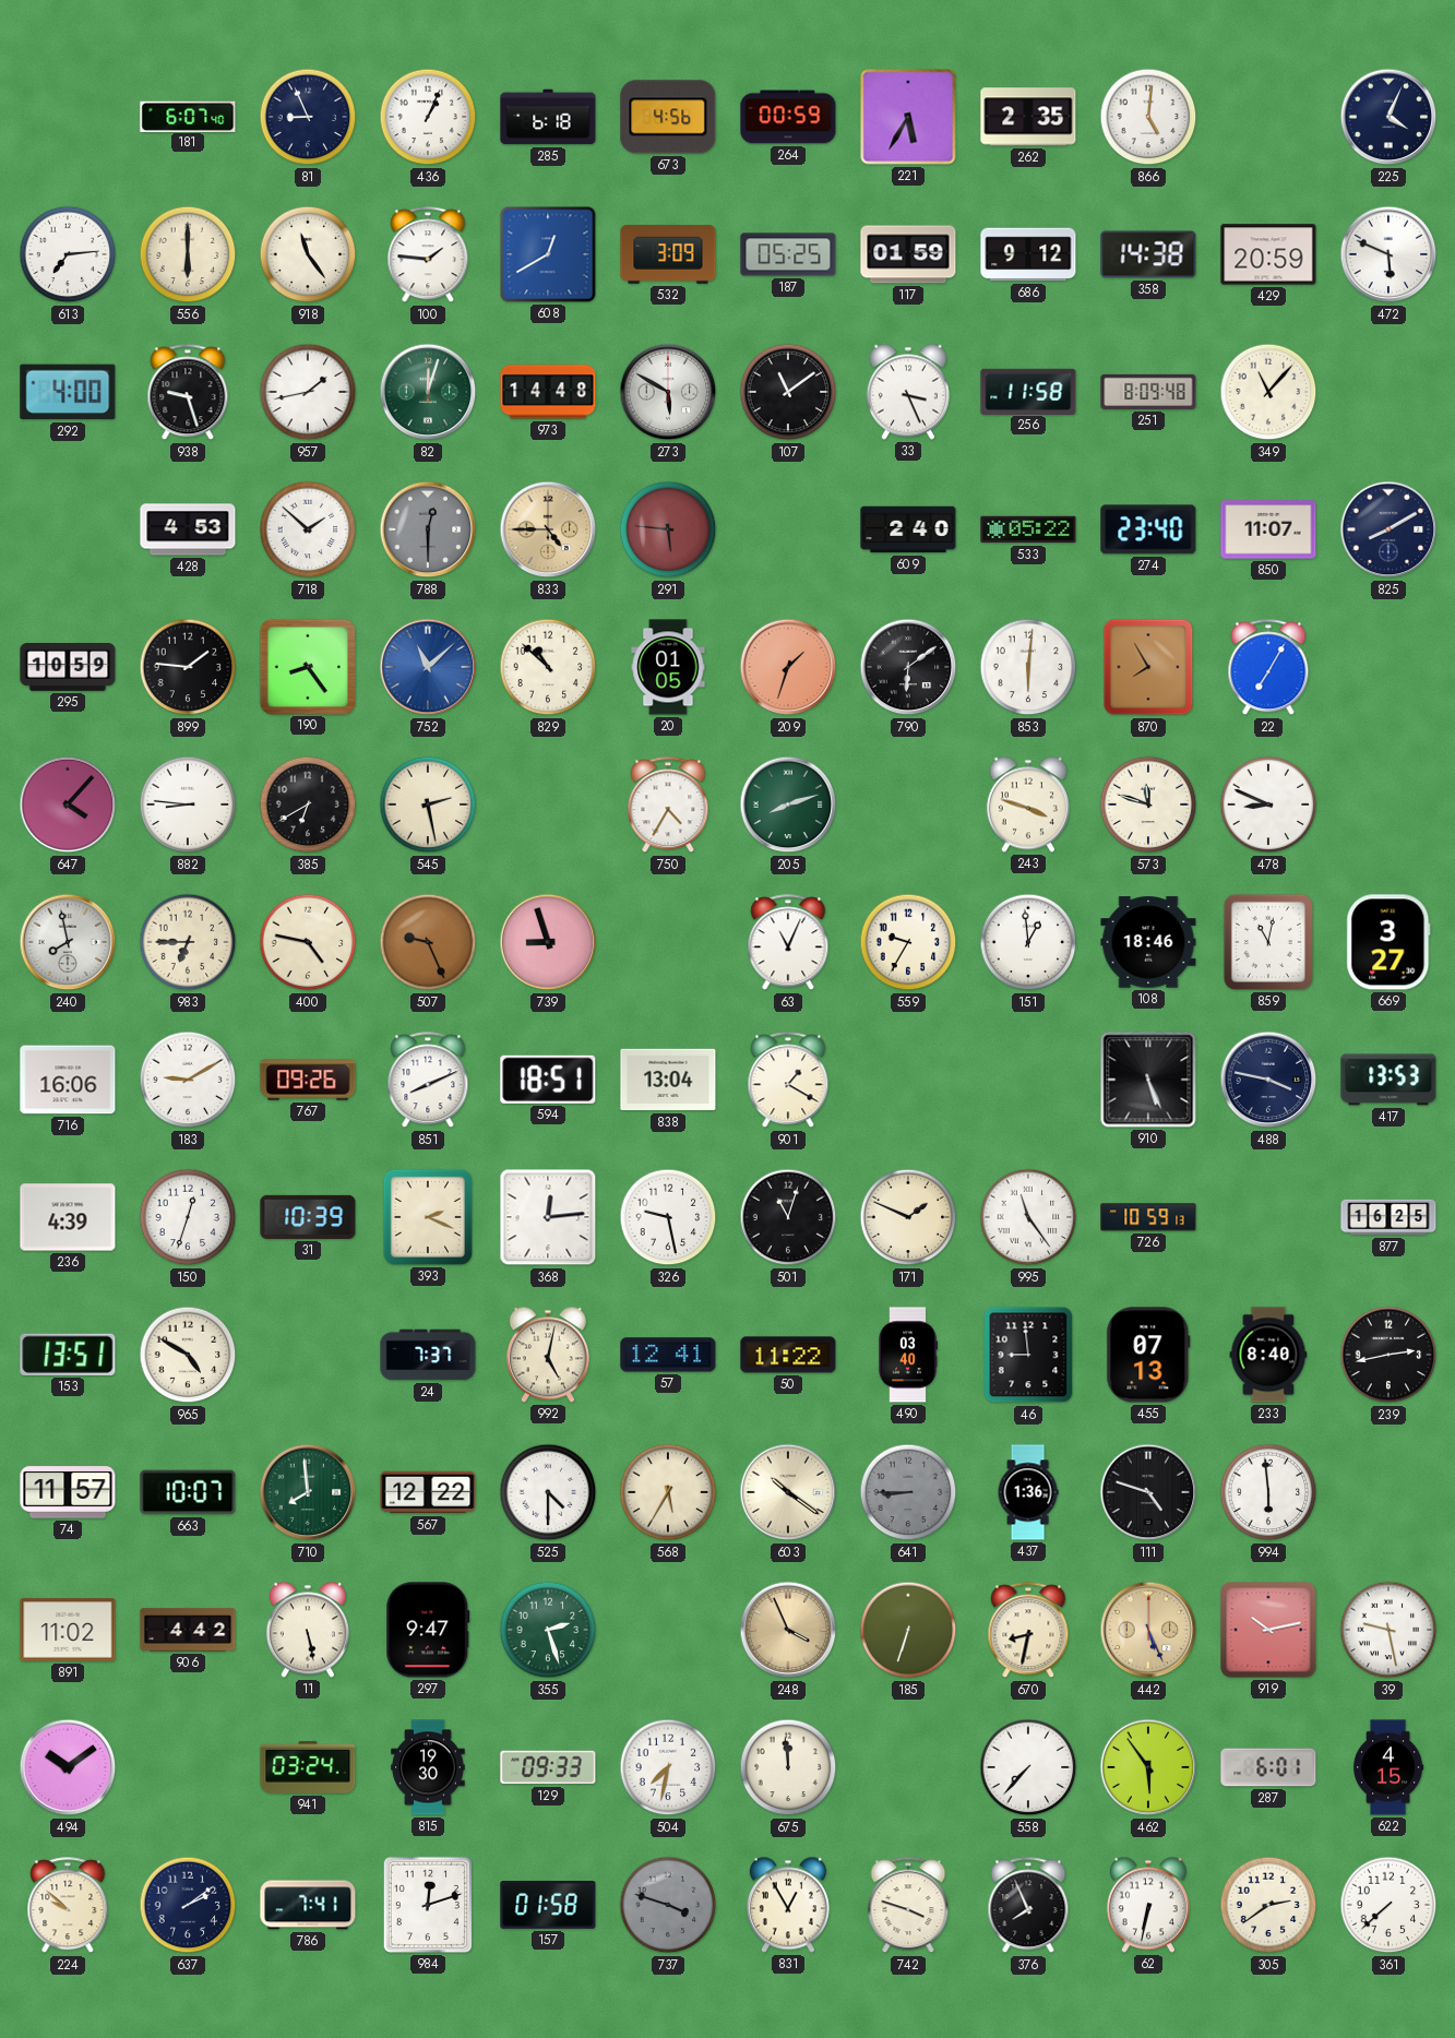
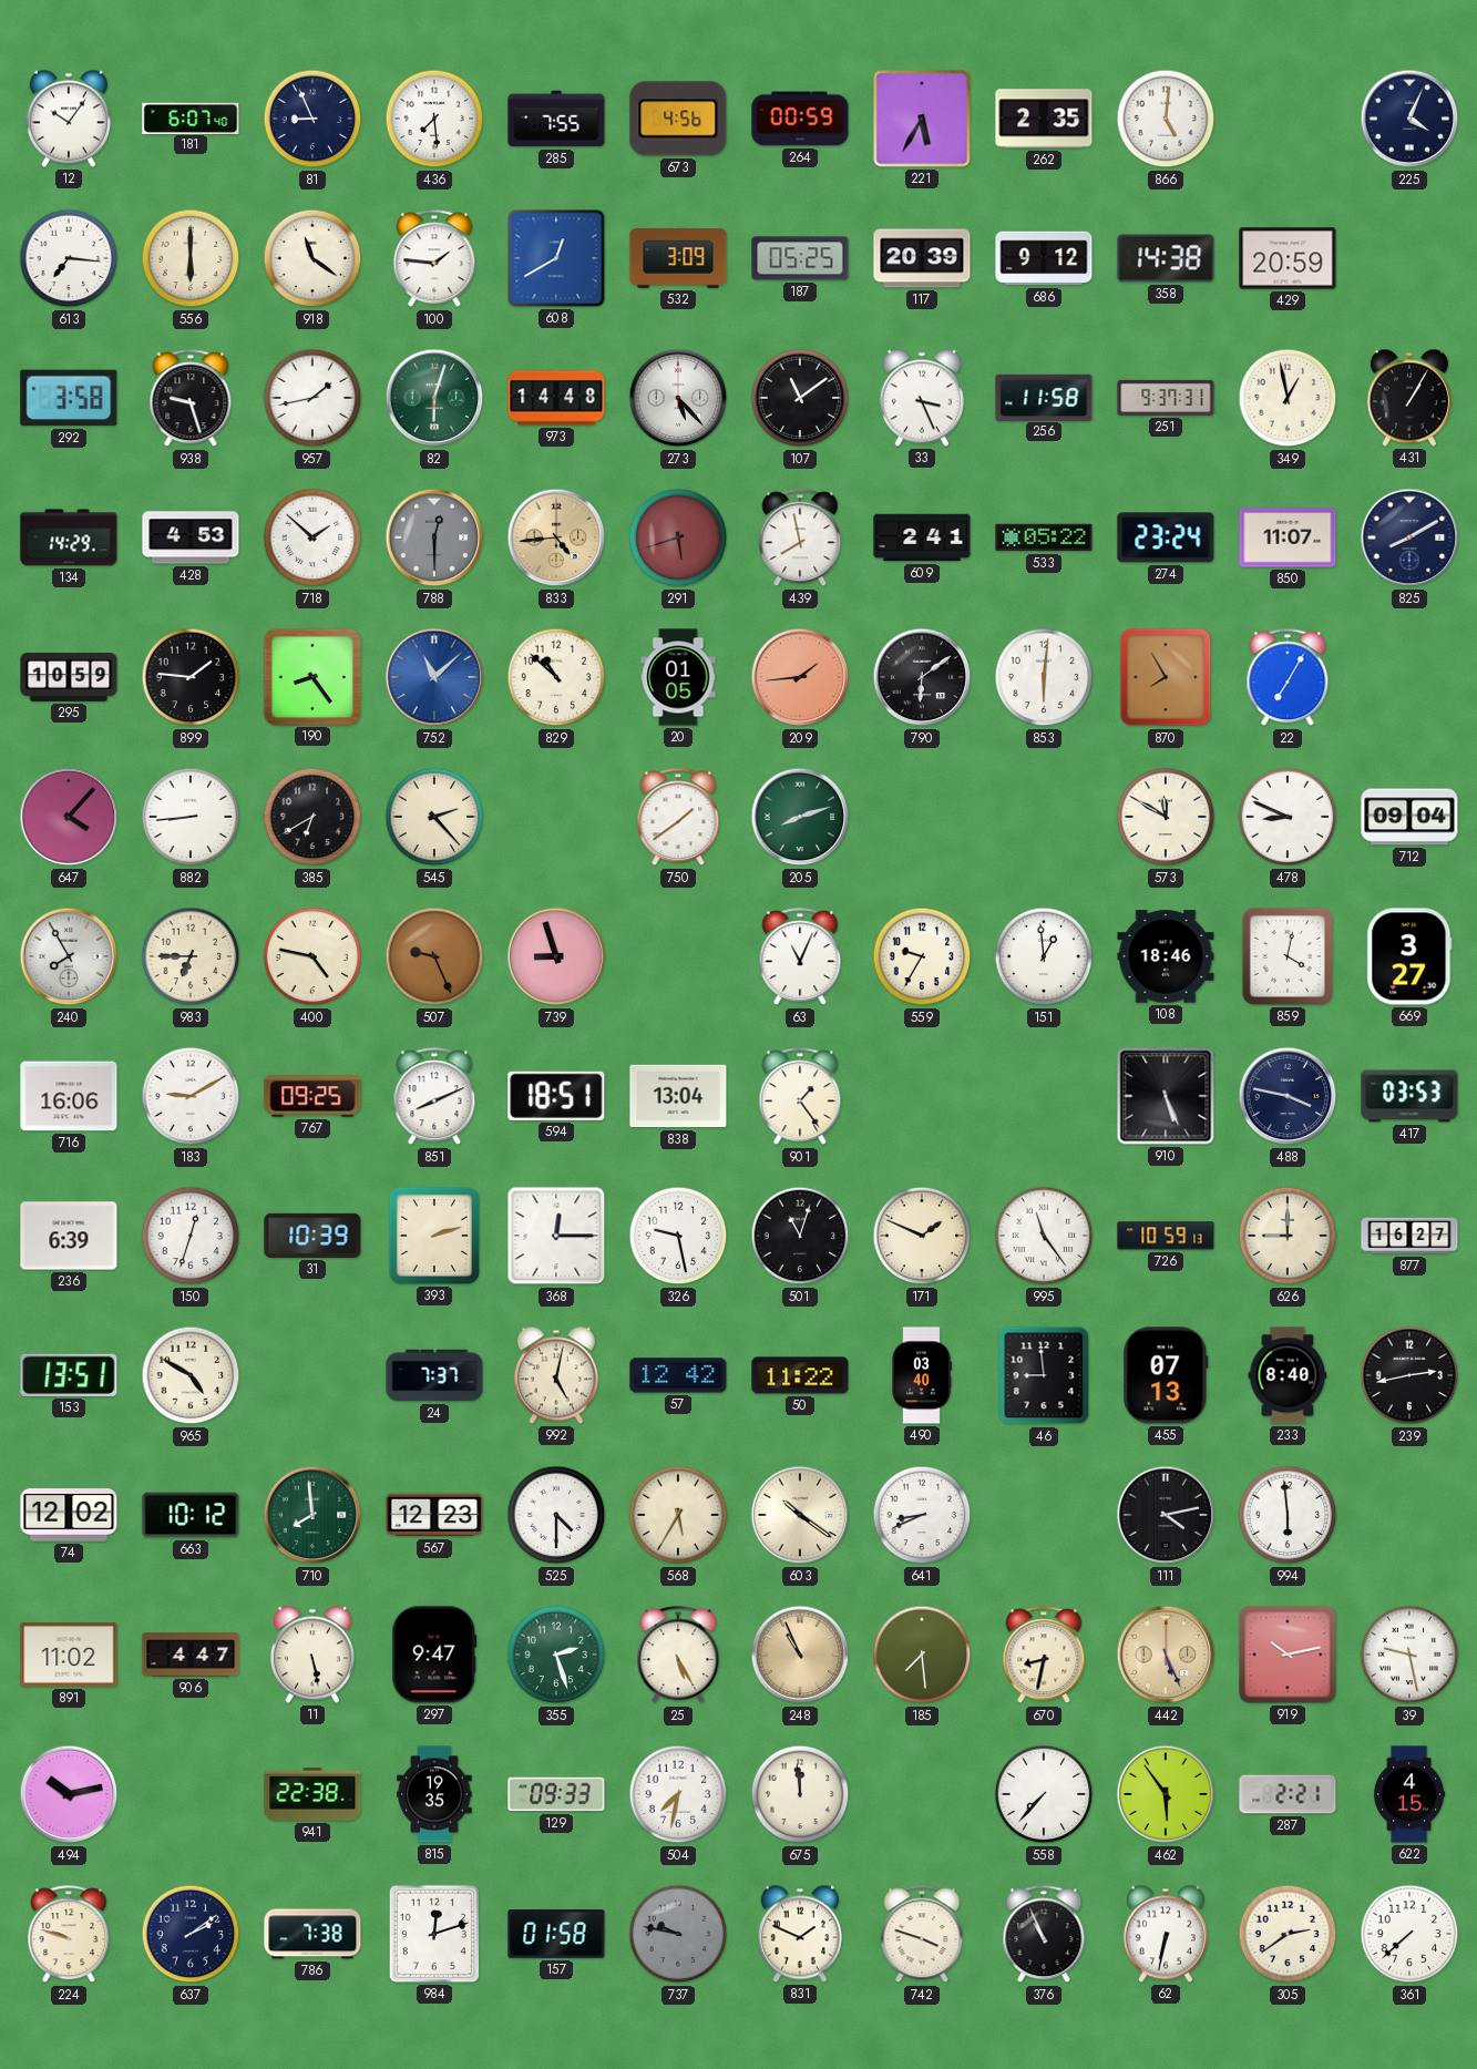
12: none -> 10:06 (69, 119)
436: 1:04 -> 7:29 (434, 119)
285: 6:18 -> 7:55 (556, 119)
613: 7:14 -> 7:16 (69, 258)
918: 11:24 -> 11:21 (312, 258)
117: 01:59 -> 20:39 (922, 258)
472: 5:49 -> none (1388, 254)
292: 4:00 -> 3:58 (69, 398)
82: 12:03 -> 6:03 (434, 398)
273: 5:50 -> 5:23 (678, 398)
251: 8:09 -> 9:37 (1166, 398)
349: 11:07 -> 12:58 (1288, 398)
431: none -> 1:05 (1409, 398)
134: none -> 14:29 (69, 537)
833: 4:45 -> 4:44 (556, 537)
291: 5:46 -> 5:42 (678, 537)
439: none -> 7:58 (800, 539)
609: 2:40 -> 2:41 (922, 537)
274: 23:40 -> 23:24 (1166, 537)
209: 1:33 -> 1:44 (800, 677)
882: 8:46 -> 8:44 (191, 817)
545: 2:28 -> 2:23 (434, 817)
750: 4:35 -> 1:39 (678, 818)
243: 3:48 -> none (1028, 805)
573: 11:48 -> 11:50 (1166, 817)
712: none -> 09:04 (1409, 817)
240: 7:58 -> 7:55 (69, 956)
859: 11:02 -> 4:02 (1288, 956)
767: 09:26 -> 09:25 (312, 1096)
901: 1:20 -> 1:24 (800, 1097)
417: 13:53 -> 03:53 (1409, 1096)
236: 4:39 -> 6:39 (69, 1236)
393: 2:19 -> 2:12 (434, 1236)
368: 12:14 -> 12:15 (556, 1236)
626: none -> 9:00 (1288, 1236)
877: 16:25 -> 16:27 (1409, 1236)
57: 12:41 -> 12:42 (678, 1375)
74: 11:57 -> 12:02 (69, 1515)
663: 10:07 -> 10:12 (191, 1515)
567: 12:22 -> 12:23 (434, 1515)
641: 8:45 -> 8:41 (922, 1515)
641 dial: grey -> white (922, 1515)
437: 1:36 -> none (1028, 1492)
111: 4:48 -> 4:13 (1166, 1515)
906: 4:42 -> 4:47 (191, 1655)
25: none -> 5:25 (678, 1656)
248: 3:56 -> 10:56 (800, 1655)
185: 6:33 -> 7:29 (922, 1655)
494: 10:09 -> 10:13 (69, 1794)
941: 03:24 -> 22:38 (312, 1794)
815: 19:30 -> 19:35 (434, 1794)
287: 6:01 -> 2:21 (1288, 1794)
224: 9:52 -> 9:48 (69, 1935)
786: 7:41 -> 7:38 (312, 1934)
737: 3:48 -> 9:47 (678, 1934)
831: 12:55 -> 1:49 (800, 1934)
376: 7:56 -> 10:56 (1044, 1935)
